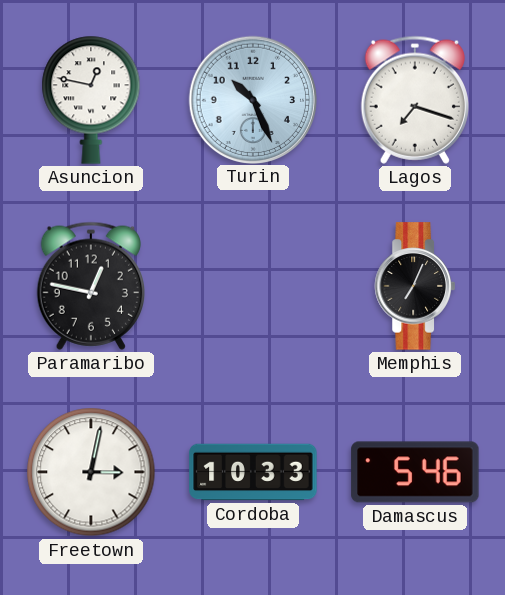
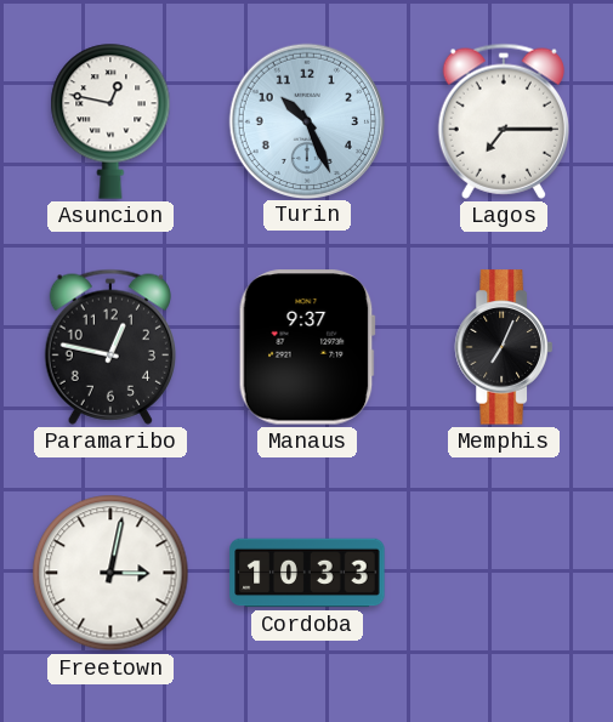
Lagos: 7:18 -> 7:15 (504, 121)
Manaus: none -> 9:37 (307, 347)
Damascus: 5:46 -> none (415, 472)
